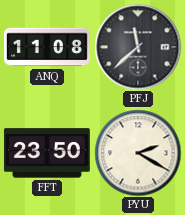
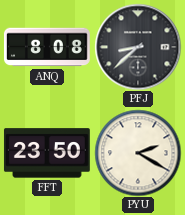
ANQ: 11:08 -> 8:08 (47, 47)
PFJ: 11:38 -> 8:38 (138, 47)
